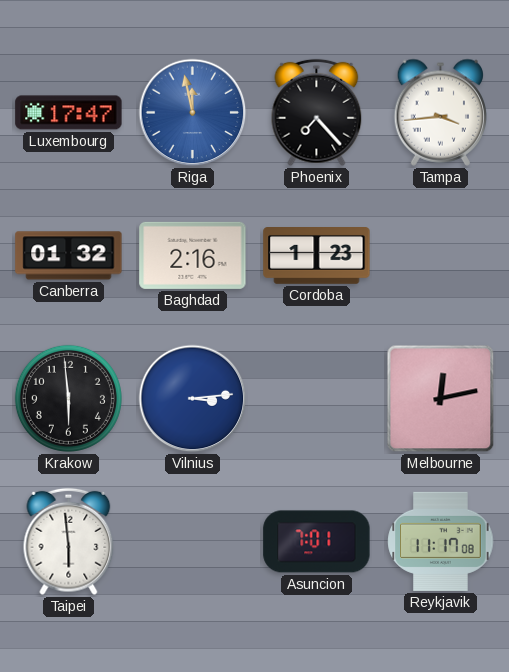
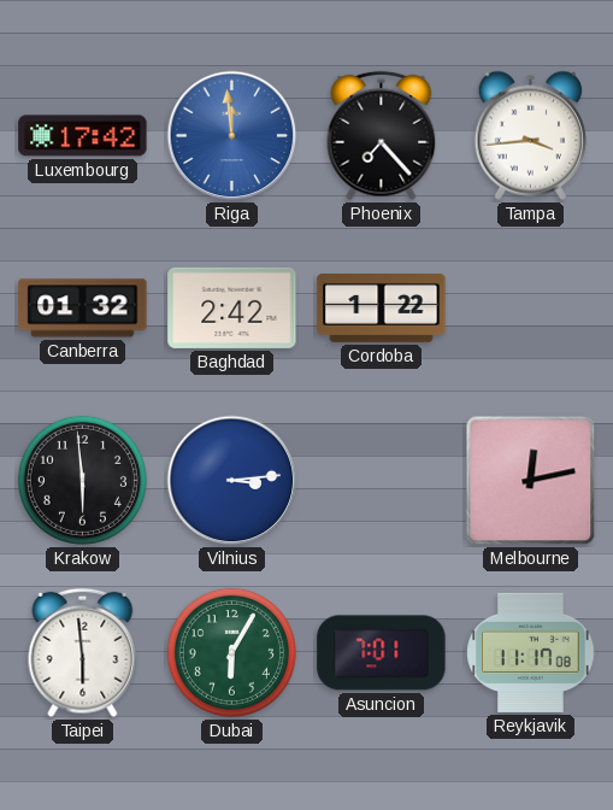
Luxembourg: 17:47 -> 17:42 (83, 136)
Riga: 11:58 -> 11:59 (232, 136)
Baghdad: 2:16 -> 2:42 (232, 307)
Cordoba: 1:23 -> 1:22 (382, 309)
Dubai: none -> 6:05 (231, 652)
